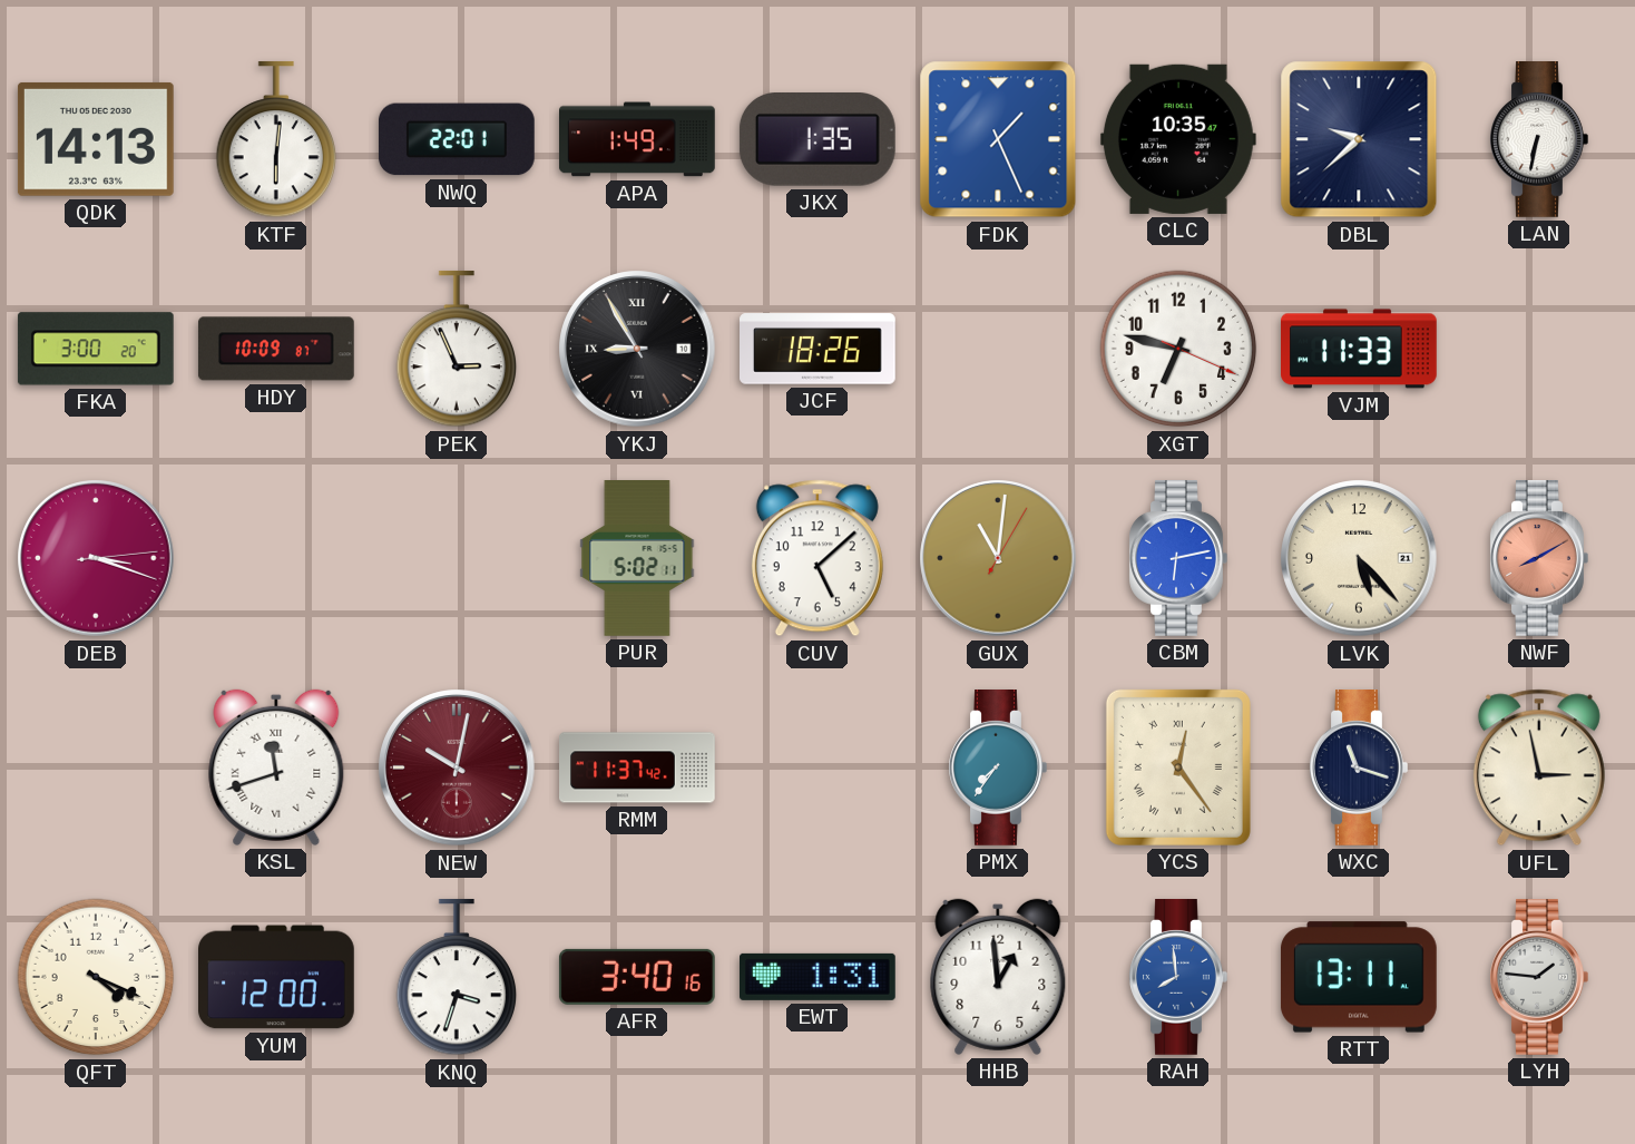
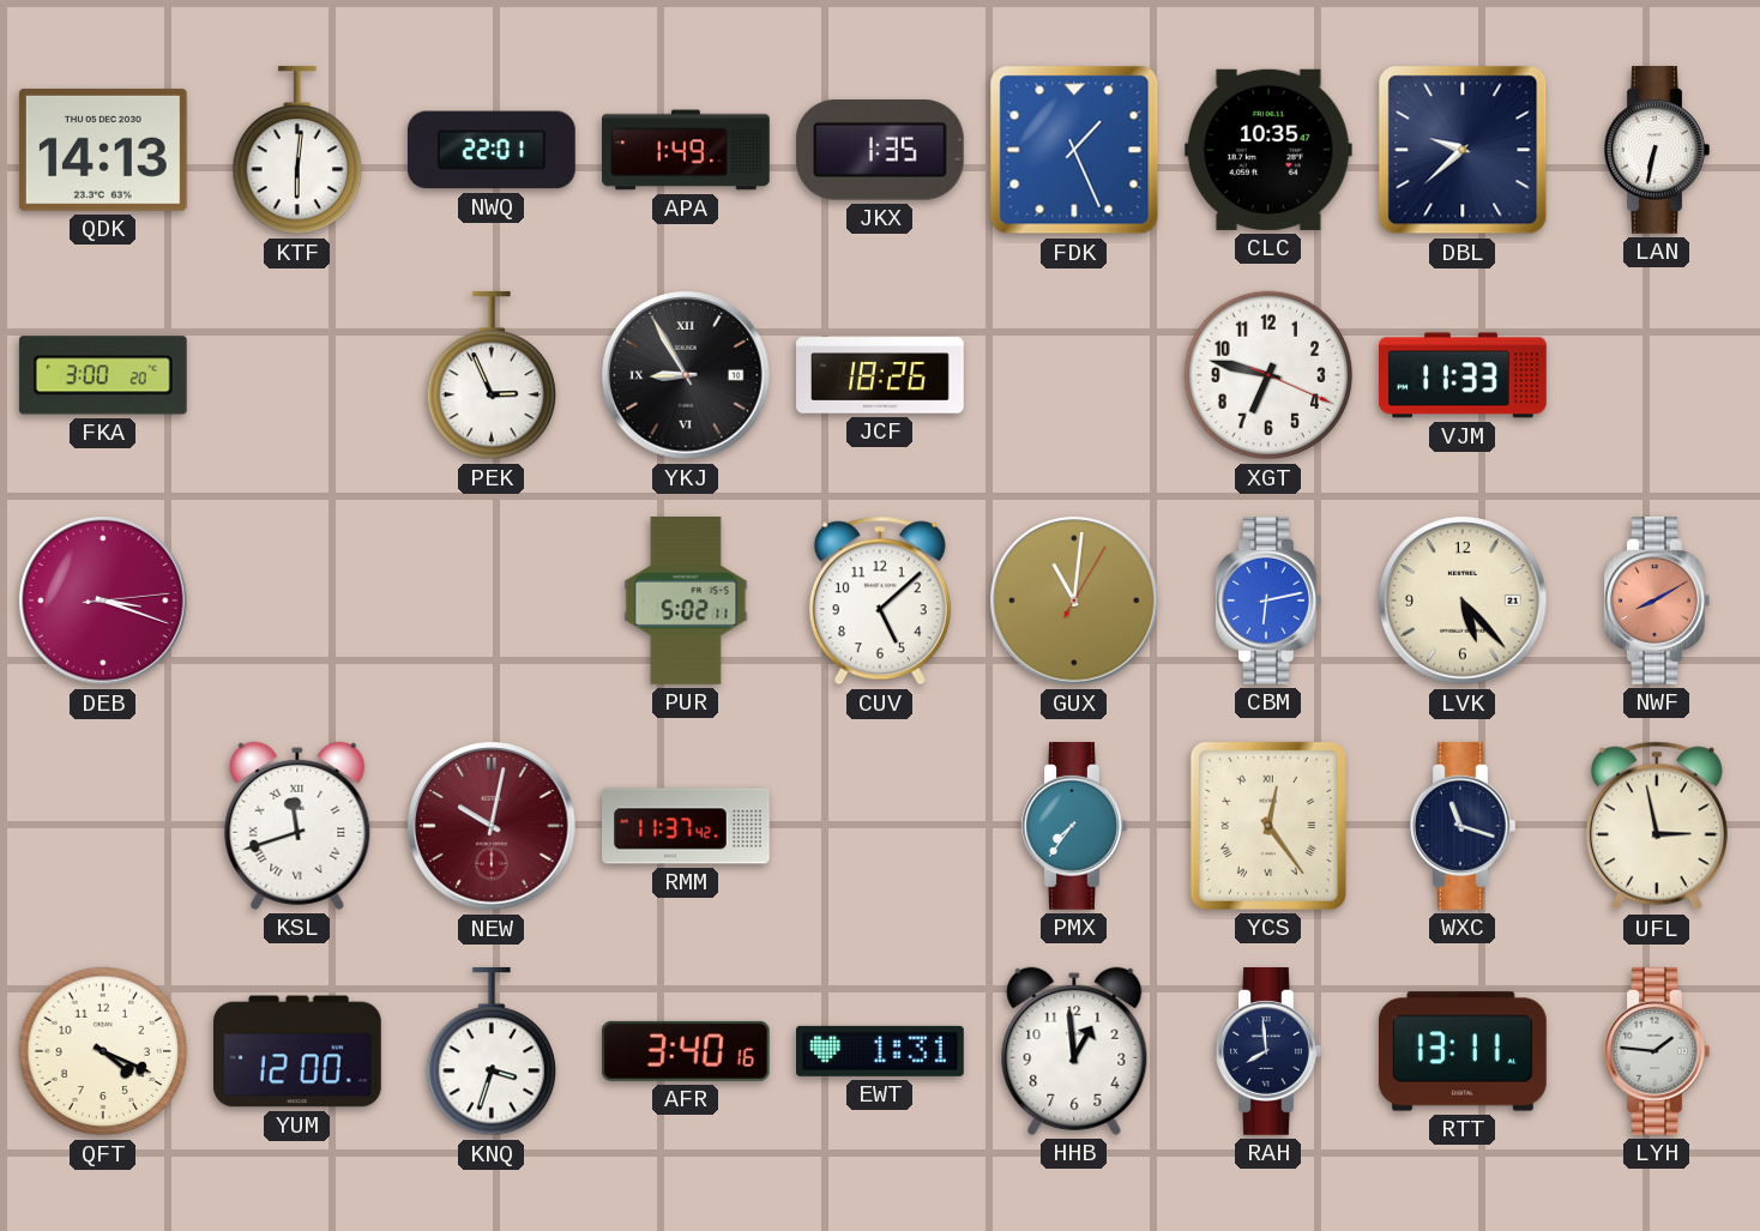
HDY: 10:09 -> none (276, 349)
RAH dial: blue -> navy (1268, 1052)
